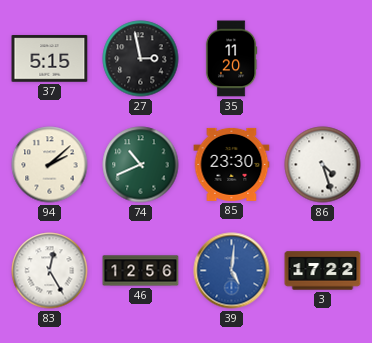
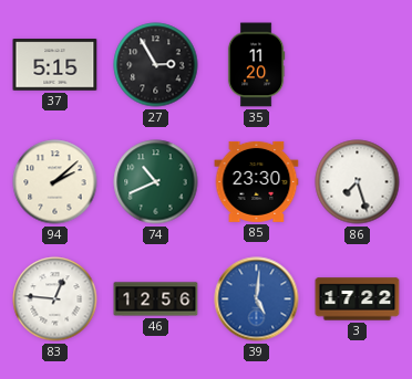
27: 2:58 -> 2:55 (156, 65)
86: 4:27 -> 7:27 (358, 182)
83: 12:25 -> 12:46 (55, 299)
